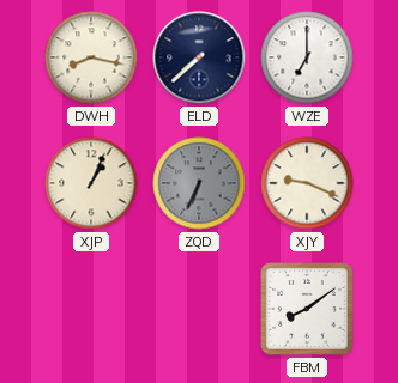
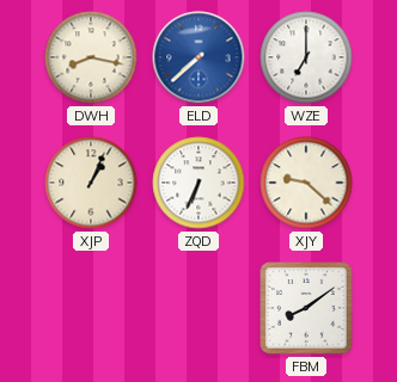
ELD dial: navy -> blue (198, 57)
ZQD dial: grey -> white (198, 183)
XJY: 9:19 -> 9:22 (306, 183)
